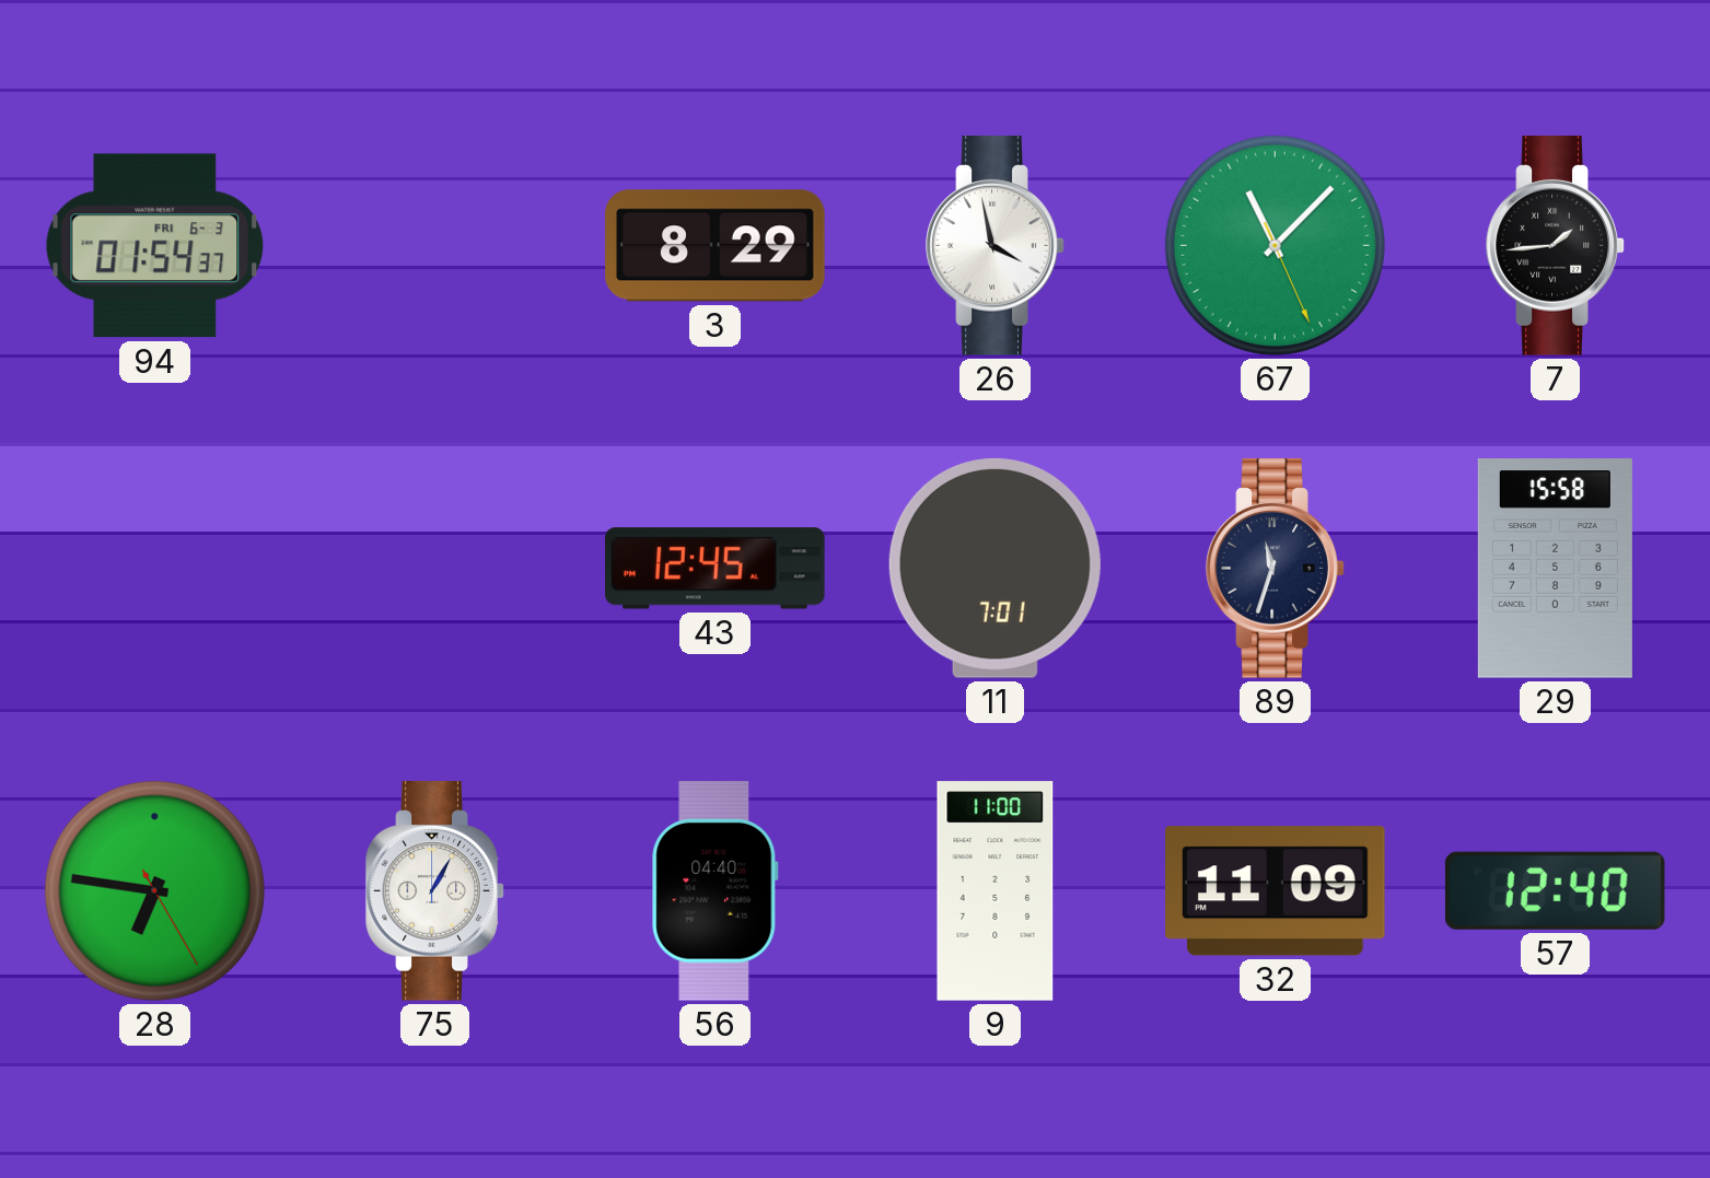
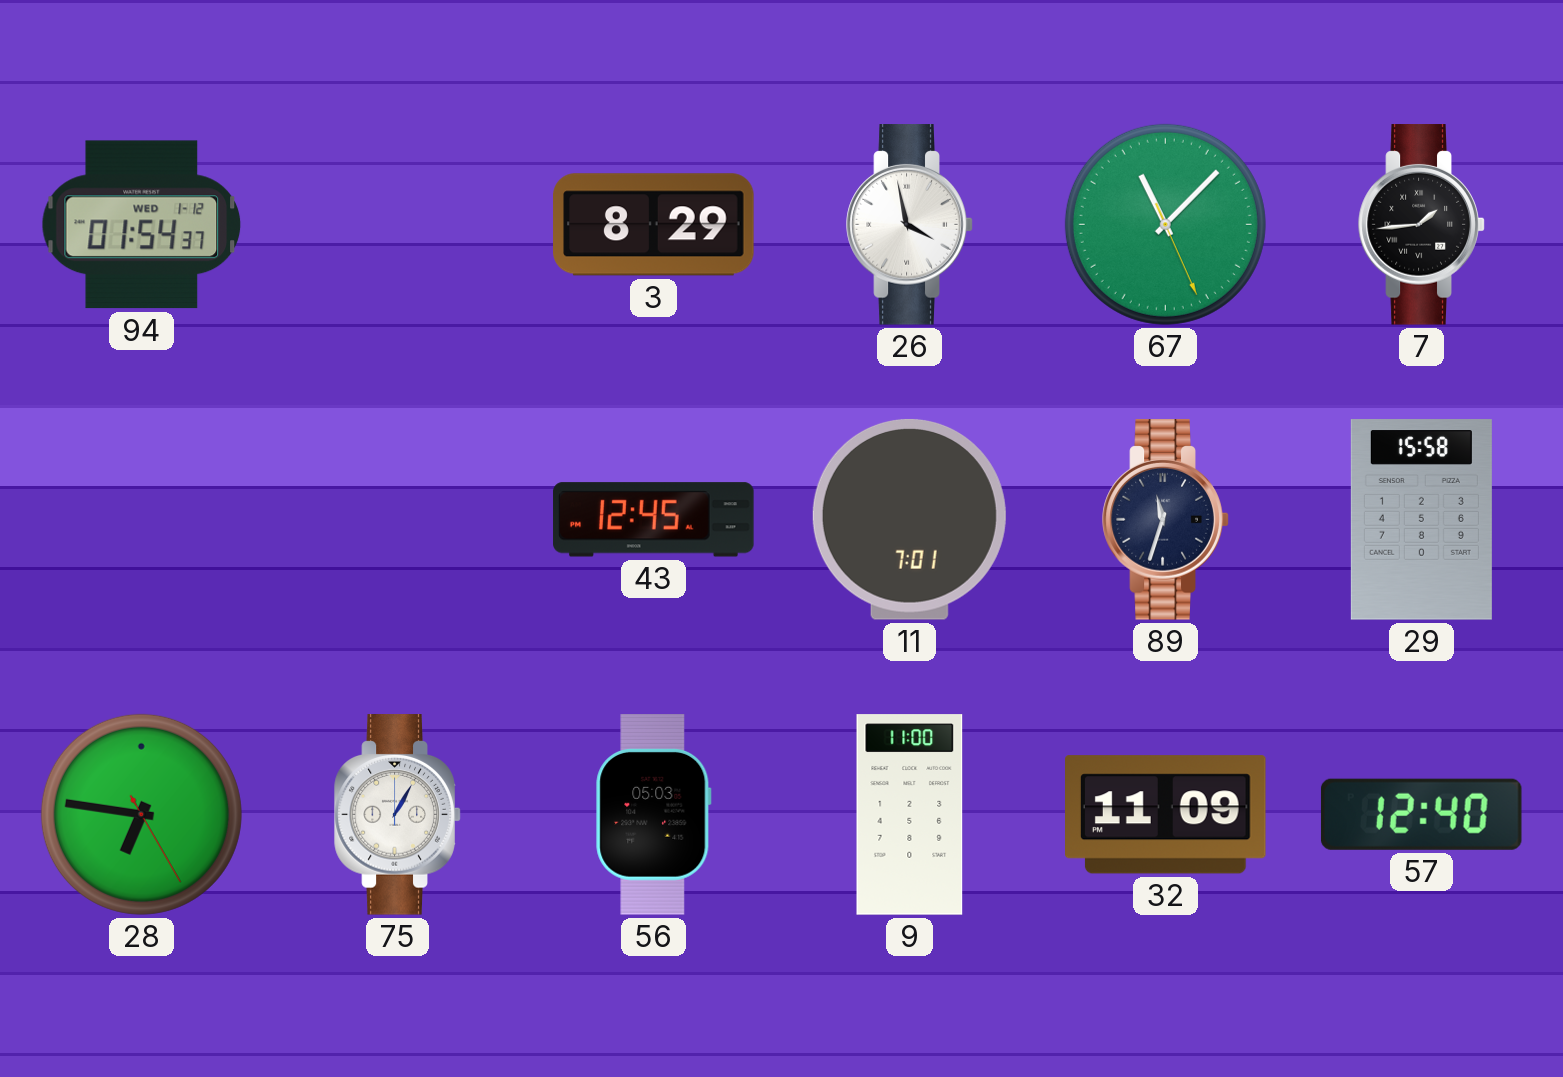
94 date: FRI 6-3 -> WED 1-12 (141, 225)
56: 04:40 -> 05:03 (654, 815)
